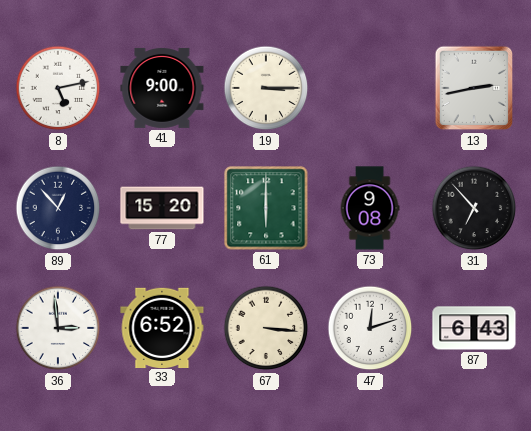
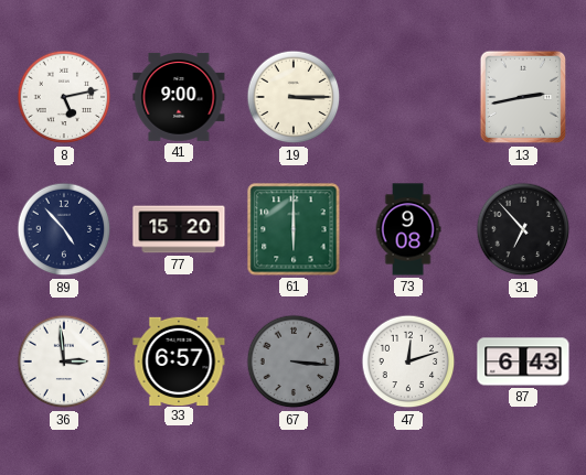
89: 12:53 -> 4:53 (64, 229)
33: 6:52 -> 6:57 (179, 360)
67 dial: cream -> grey (294, 361)
